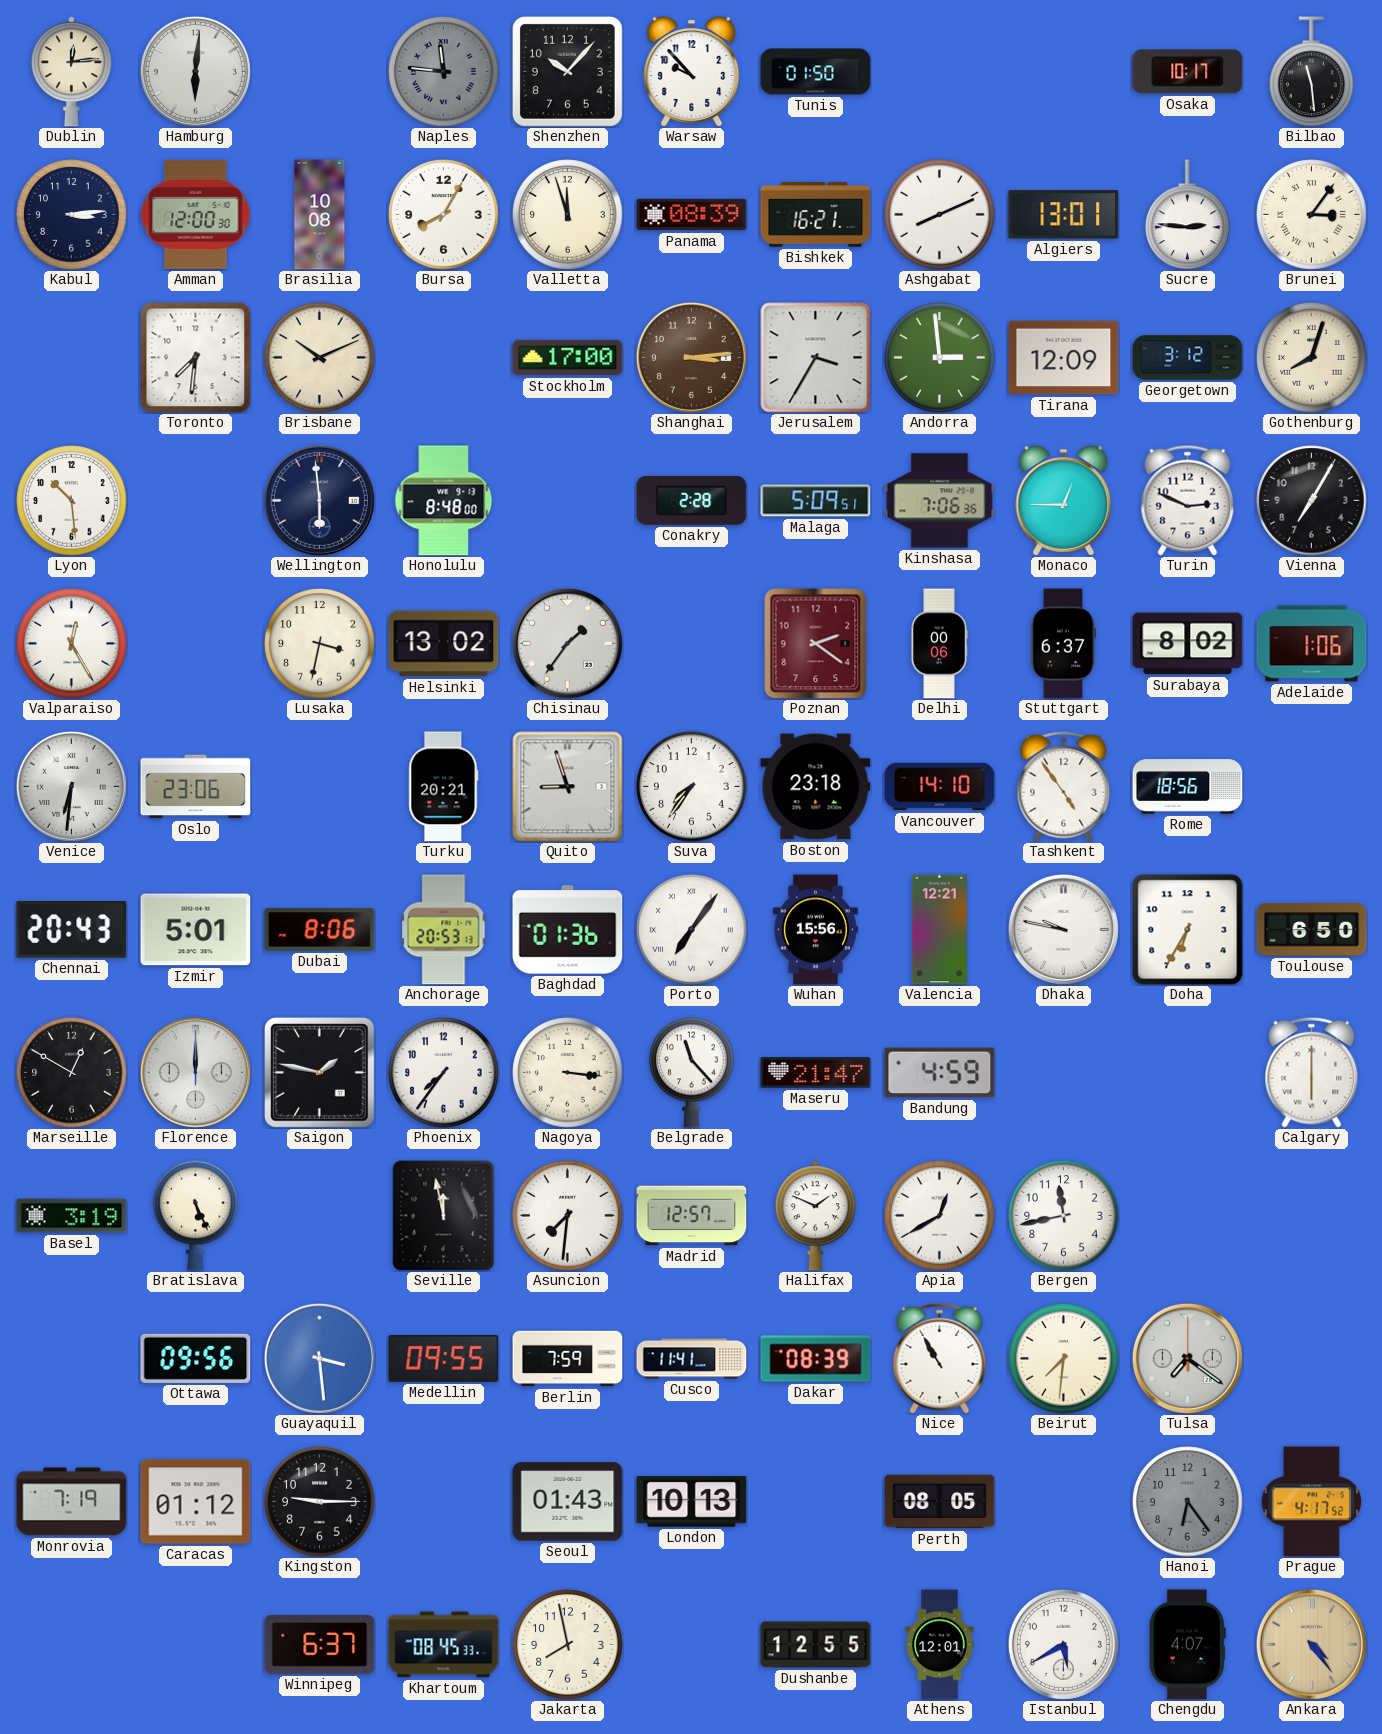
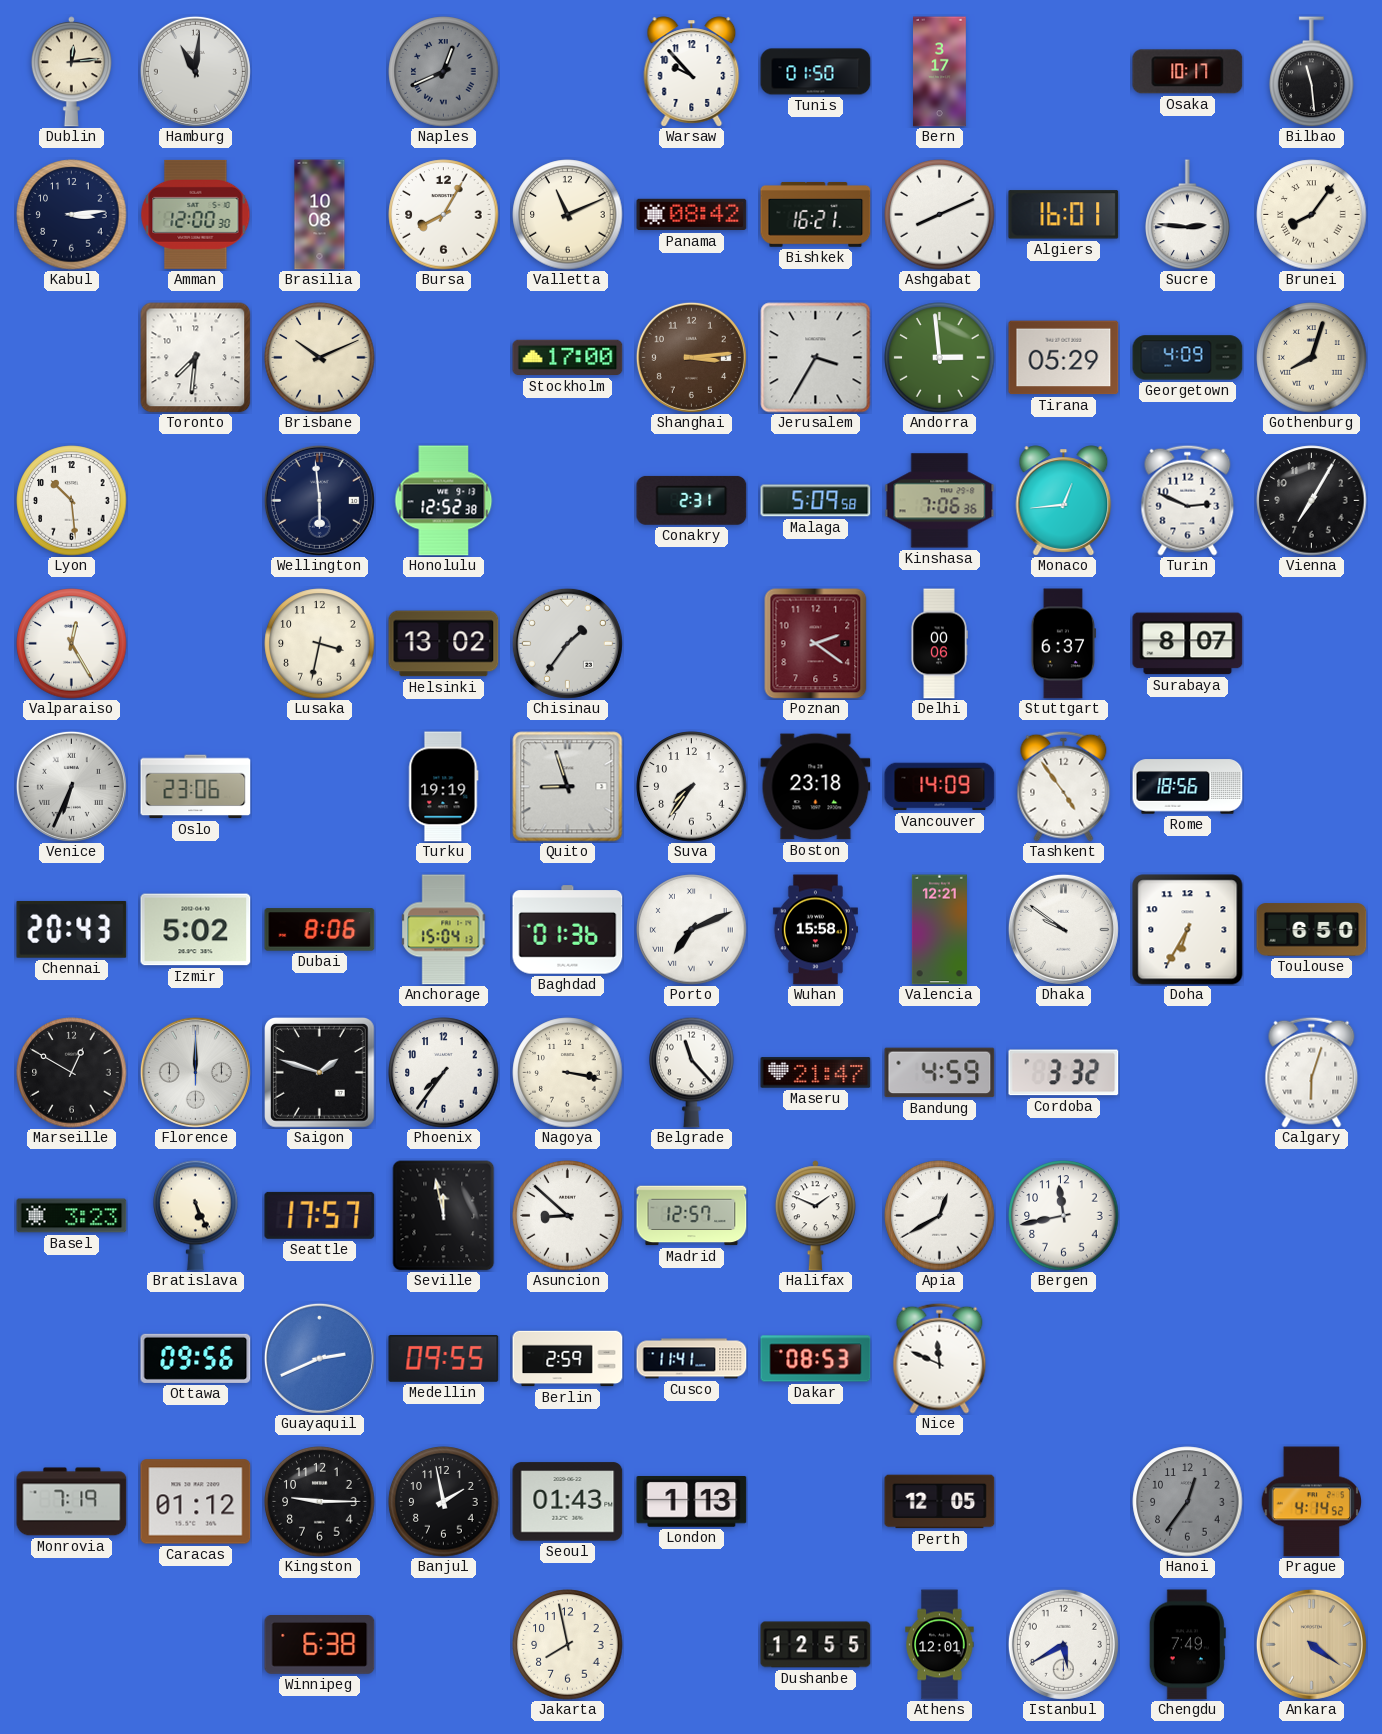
Hamburg: 6:01 -> 11:01 (195, 71)
Naples: 11:46 -> 12:41 (444, 72)
Shenzhen: 10:07 -> none (567, 71)
Bern: none -> 3:17 (940, 72)
Valletta: 11:57 -> 11:11 (568, 215)
Panama: 08:39 -> 08:42 (692, 215)
Algiers: 13:01 -> 16:01 (1064, 215)
Brunei: 3:06 -> 8:06 (1312, 215)
Tirana: 12:09 -> 05:29 (1064, 358)
Georgetown: 3:12 -> 4:09 (1188, 358)
Honolulu: 8:48 -> 12:52 (444, 501)
Conakry: 2:28 -> 2:31 (692, 500)
Malaga: 5:09:51 -> 5:09:58 (816, 501)
Monaco: 12:45 -> 12:44 (1064, 501)
Surabaya: 8:02 -> 8:07 (1188, 644)
Adelaide: 1:06 -> none (1312, 644)
Venice: 6:31 -> 6:34 (71, 786)
Turku: 20:21 -> 19:19 (444, 787)
Vancouver: 14:10 -> 14:09 (940, 787)
Izmir: 5:01 -> 5:02 (196, 930)
Anchorage: 20:53 -> 15:04 (444, 930)
Porto: 7:06 -> 7:11 (692, 930)
Wuhan: 15:56 -> 15:58 (815, 930)
Dhaka: 9:47 -> 9:51 (1063, 929)
Saigon: 1:47 -> 1:48 (320, 1073)
Nagoya: 3:16 -> 3:17 (568, 1073)
Cordoba: none -> 3:32 (1064, 1073)
Calgary: 6:00 -> 6:03 (1312, 1072)
Basel: 3:19 -> 3:23 (72, 1216)
Seattle: none -> 17:57 (320, 1215)
Asuncion: 7:31 -> 8:52 (568, 1216)
Guayaquil: 3:29 -> 2:41 (319, 1358)
Berlin: 7:59 -> 2:59 (568, 1359)
Dakar: 08:39 -> 08:53 (816, 1359)
Nice: 10:55 -> 11:49 (940, 1358)
Beirut: 7:31 -> none (1064, 1359)
Tulsa: 7:21 -> none (1187, 1358)
Banjul: none -> 1:58 (444, 1502)
London: 10:13 -> 1:13 (692, 1502)
Perth: 08:05 -> 12:05 (940, 1502)
Hanoi: 6:24 -> 12:36 (1188, 1502)
Prague: 4:17 -> 4:14 (1311, 1502)
Winnipeg: 6:37 -> 6:38 (320, 1645)
Khartoum: 08:45 -> none (444, 1645)
Chengdu: 4:07 -> 7:49 (1187, 1645)
Ankara: 4:24 -> 4:21 (1311, 1644)
